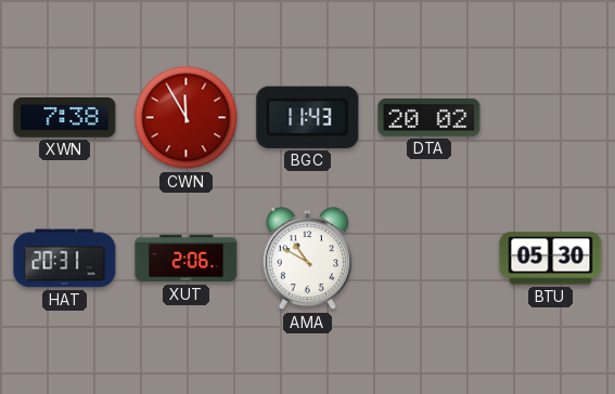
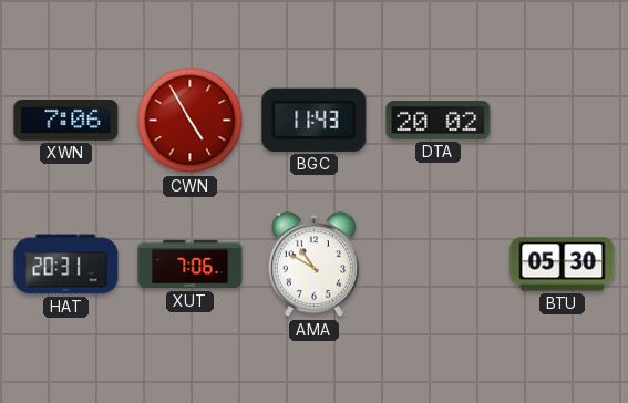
XWN: 7:38 -> 7:06 (66, 121)
CWN: 11:55 -> 4:55 (191, 121)
XUT: 2:06 -> 7:06 (191, 265)
